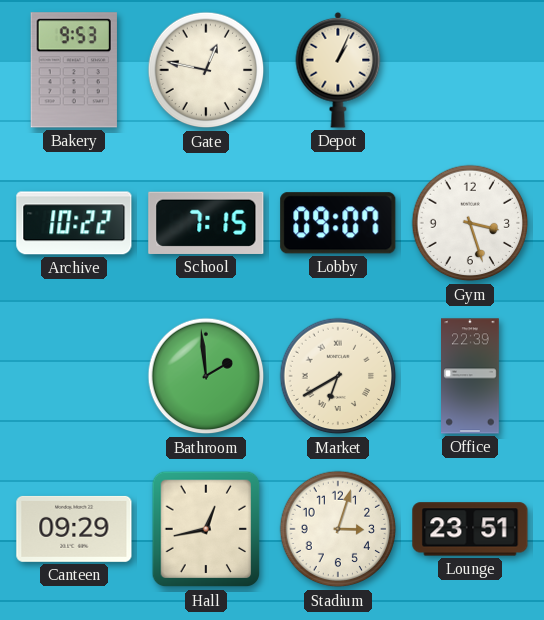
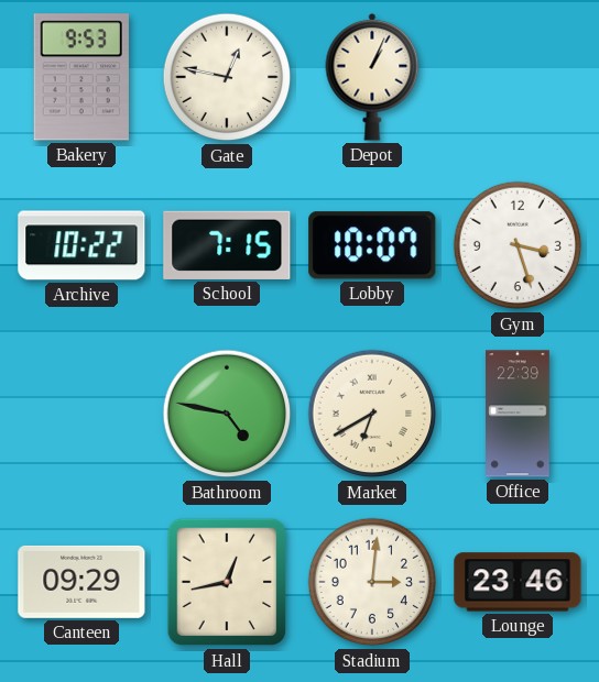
Lobby: 09:07 -> 10:07 (372, 245)
Bathroom: 1:59 -> 4:47 (227, 414)
Stadium: 3:03 -> 3:01 (372, 582)
Lounge: 23:51 -> 23:46 (518, 582)
